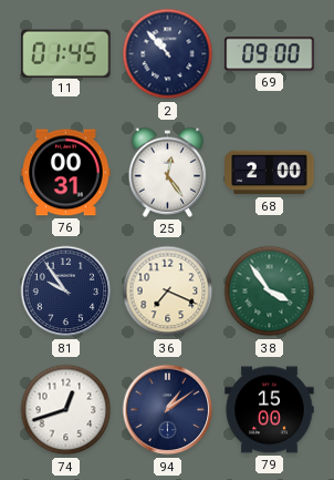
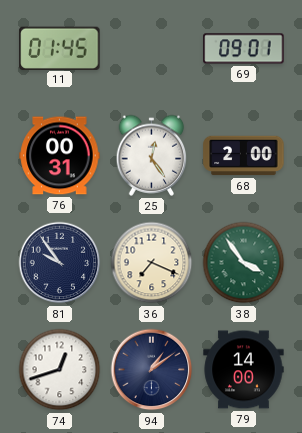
2: 10:53 -> none (168, 54)
69: 09:00 -> 09:01 (244, 49)
79: 15:00 -> 14:00 (244, 370)
